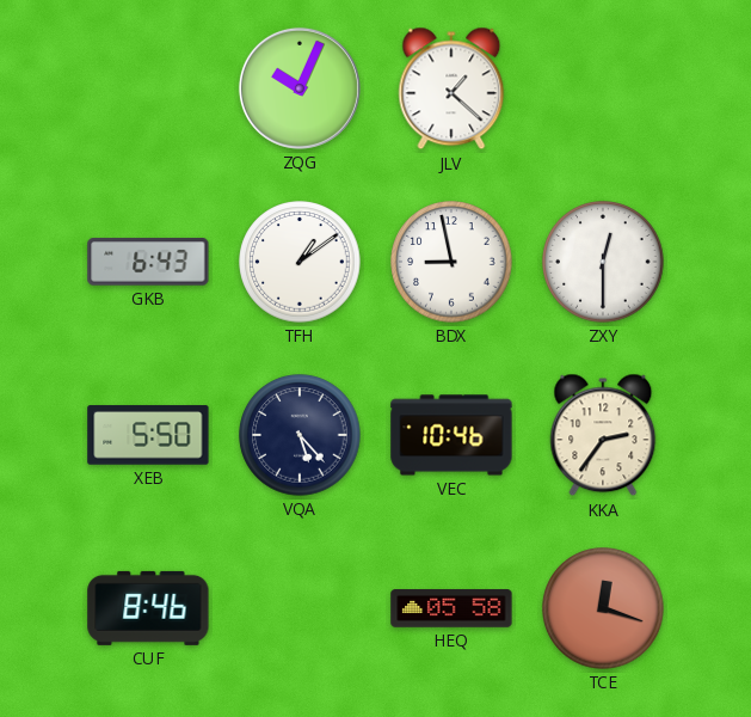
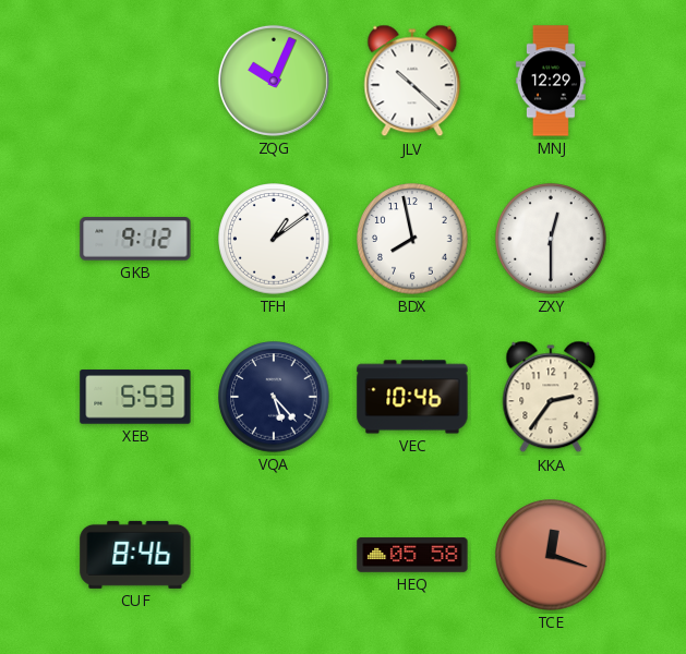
JLV: 1:22 -> 10:22 (412, 81)
MNJ: none -> 12:29 (551, 81)
GKB: 6:43 -> 9:12 (135, 239)
BDX: 8:58 -> 7:58 (412, 239)
XEB: 5:50 -> 5:53 (135, 397)
